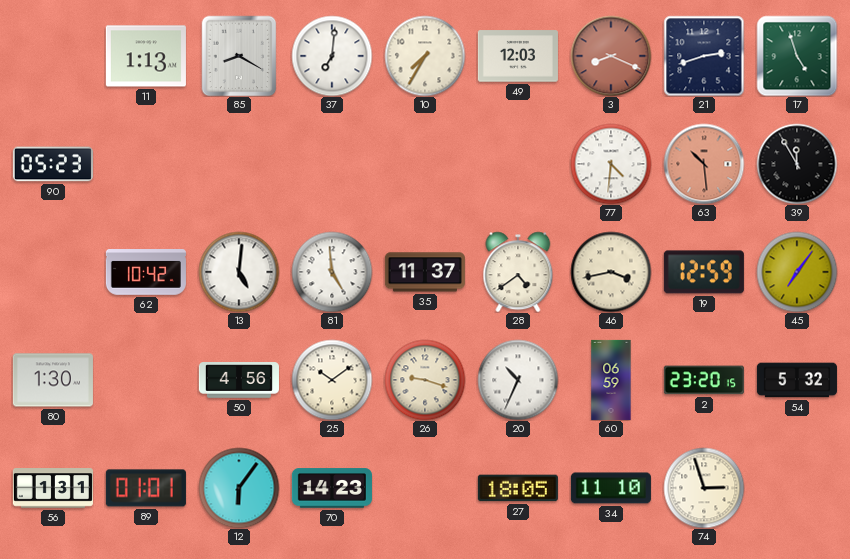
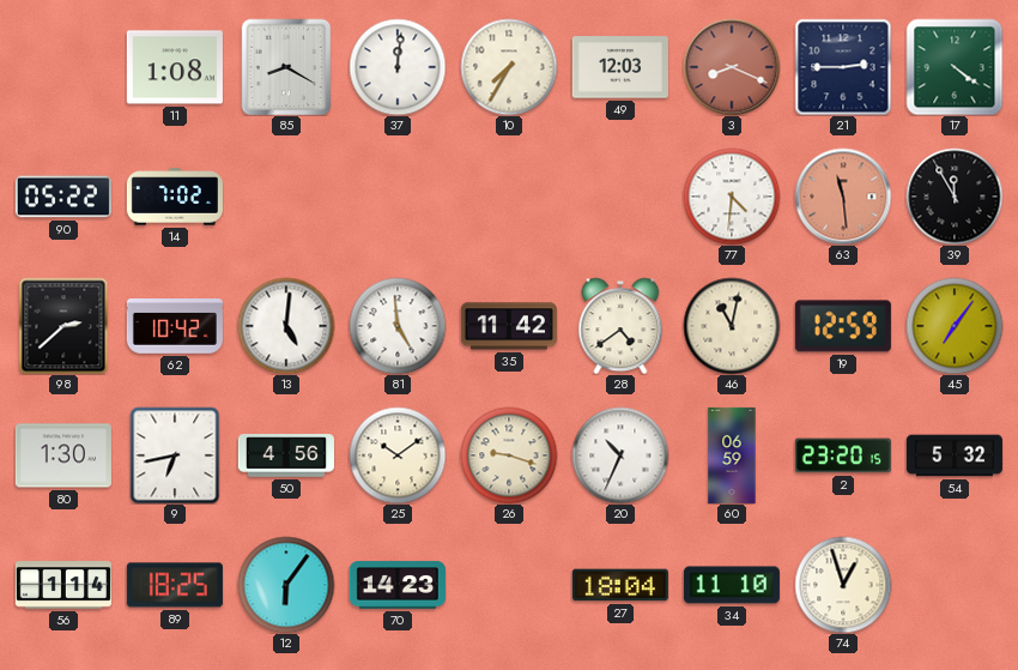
11: 1:13 -> 1:08 (175, 67)
37: 7:01 -> 12:01 (398, 67)
21: 2:42 -> 2:45 (843, 67)
17: 4:57 -> 4:21 (955, 67)
90: 05:23 -> 05:22 (63, 197)
14: none -> 7:02 (175, 197)
63: 10:29 -> 11:29 (843, 197)
98: none -> 2:38 (63, 326)
35: 11:37 -> 11:42 (509, 326)
46: 3:43 -> 11:02 (732, 326)
9: none -> 6:43 (175, 455)
56: 1:31 -> 1:14 (63, 585)
89: 01:01 -> 18:25 (175, 585)
27: 18:05 -> 18:04 (620, 585)
74: 2:57 -> 12:57 (843, 585)
